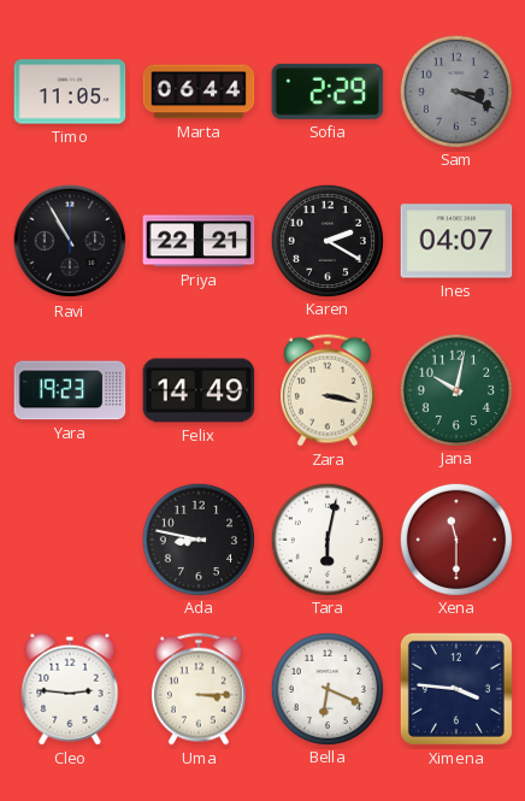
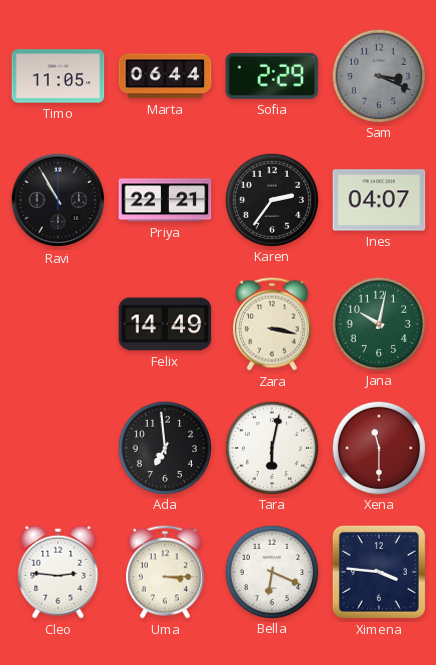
Karen: 2:20 -> 2:36 (271, 199)
Yara: 19:23 -> none (70, 390)
Ada: 8:47 -> 6:59 (164, 447)
